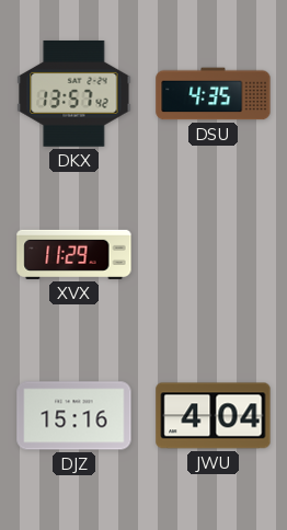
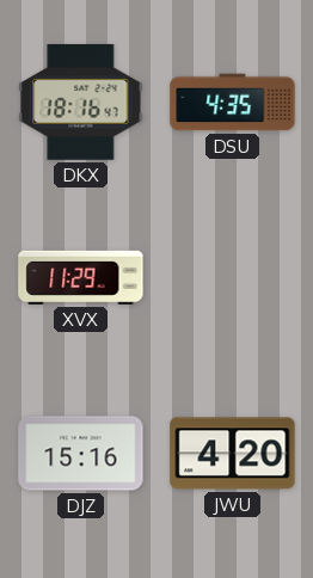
DKX: 13:57 -> 18:16 (81, 102)
JWU: 4:04 -> 4:20 (233, 454)
